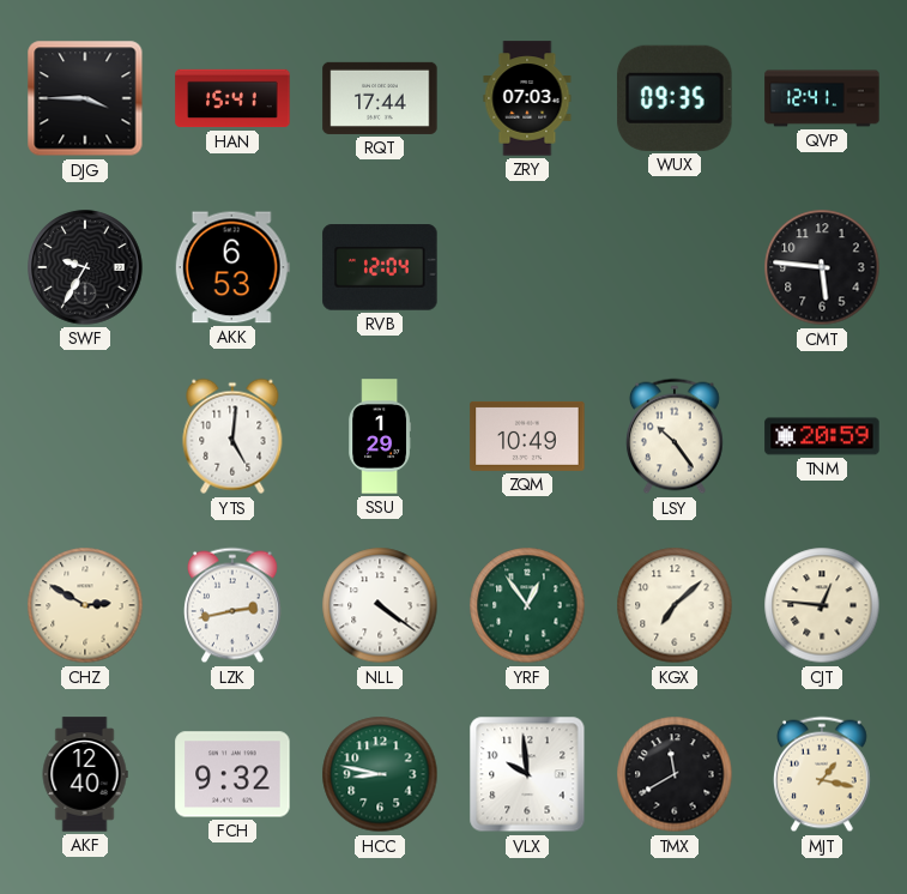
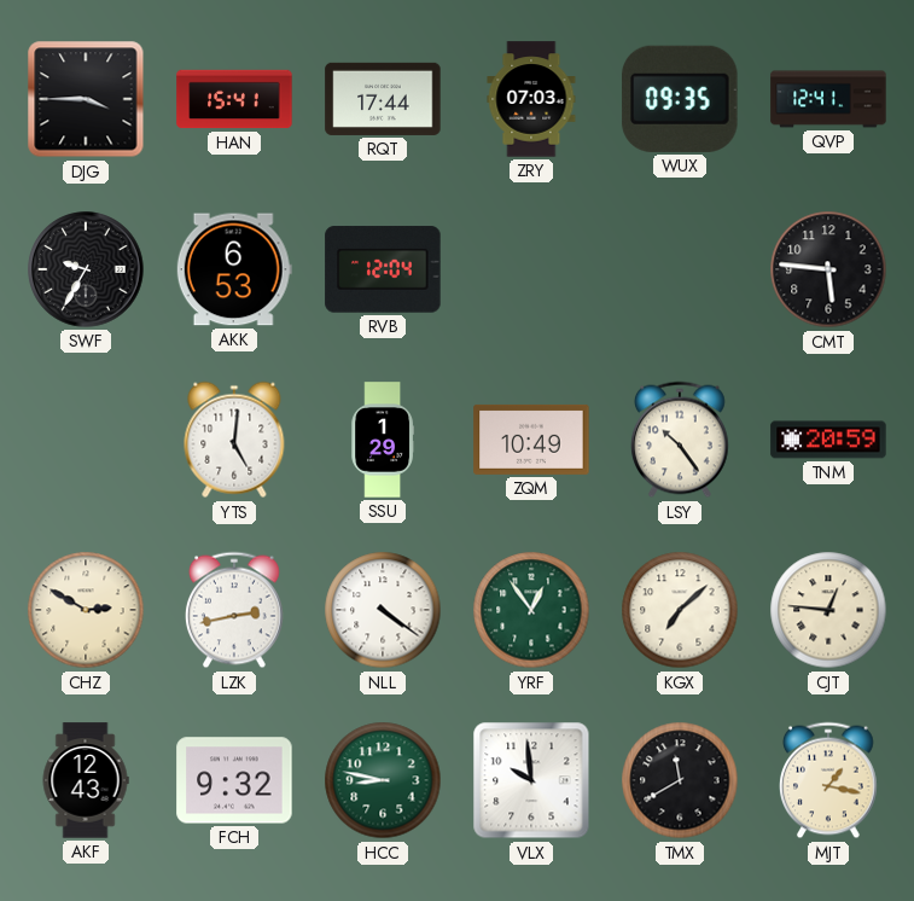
AKF: 12:40 -> 12:43 (86, 780)
